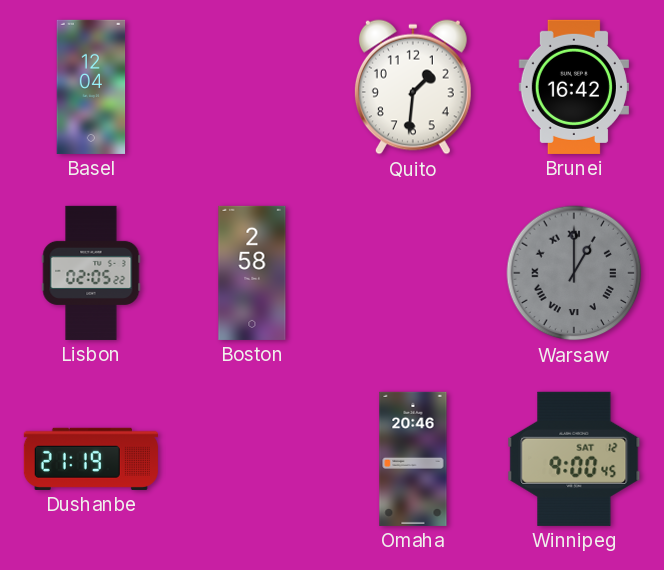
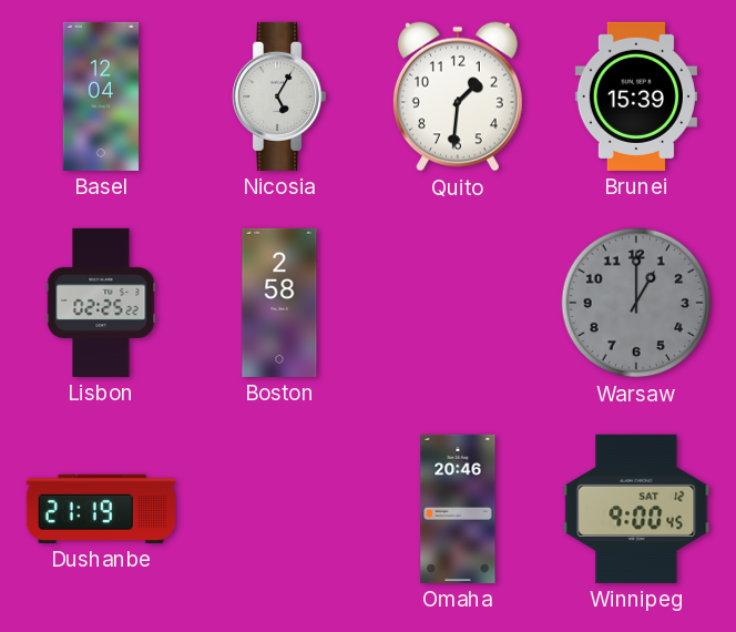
Nicosia: none -> 5:05 (280, 96)
Brunei: 16:42 -> 15:39 (636, 96)
Lisbon: 02:05 -> 02:25 (101, 303)
Warsaw numerals: Roman -> Arabic (636, 303)
